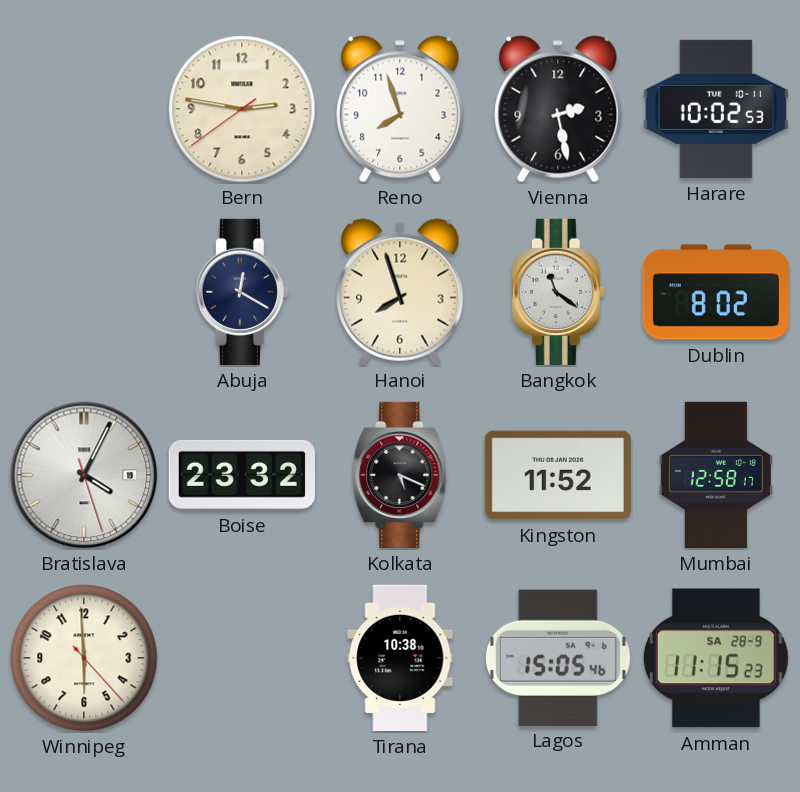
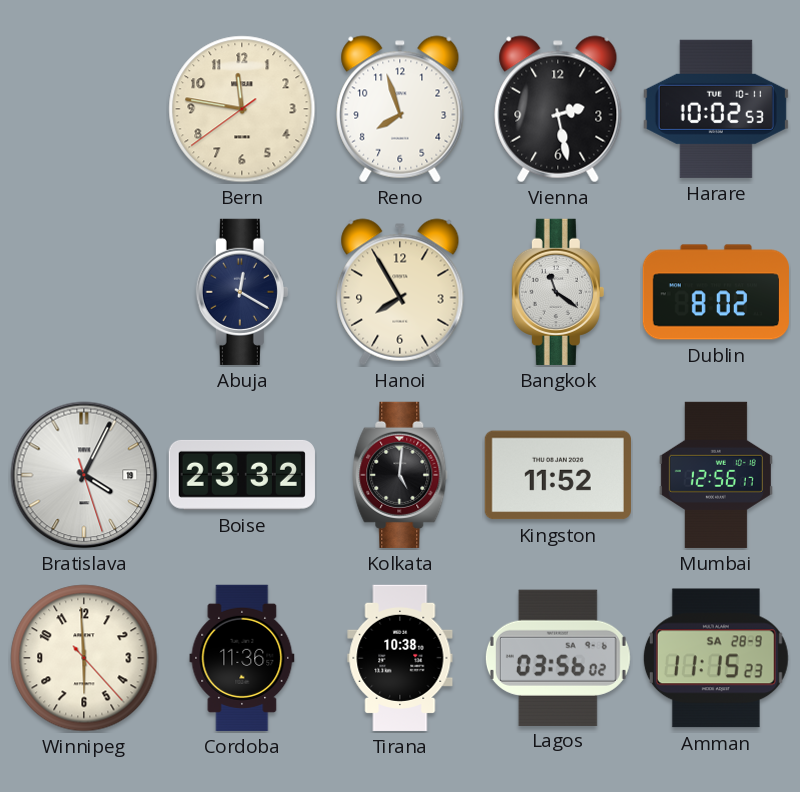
Bern: 2:46 -> 11:46 (242, 109)
Hanoi: 7:57 -> 7:55 (400, 292)
Kolkata: 5:19 -> 5:01 (400, 475)
Mumbai: 12:58 -> 12:56 (716, 475)
Cordoba: none -> 11:36 (242, 658)
Lagos: 15:05 -> 03:56 (558, 657)
